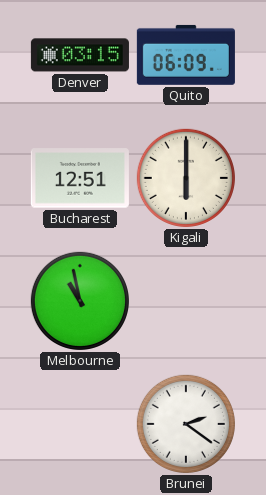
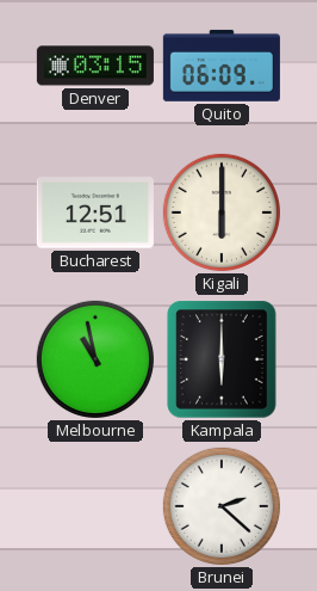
Kampala: none -> 6:00 (222, 359)
Brunei: 2:21 -> 2:22 (222, 506)
